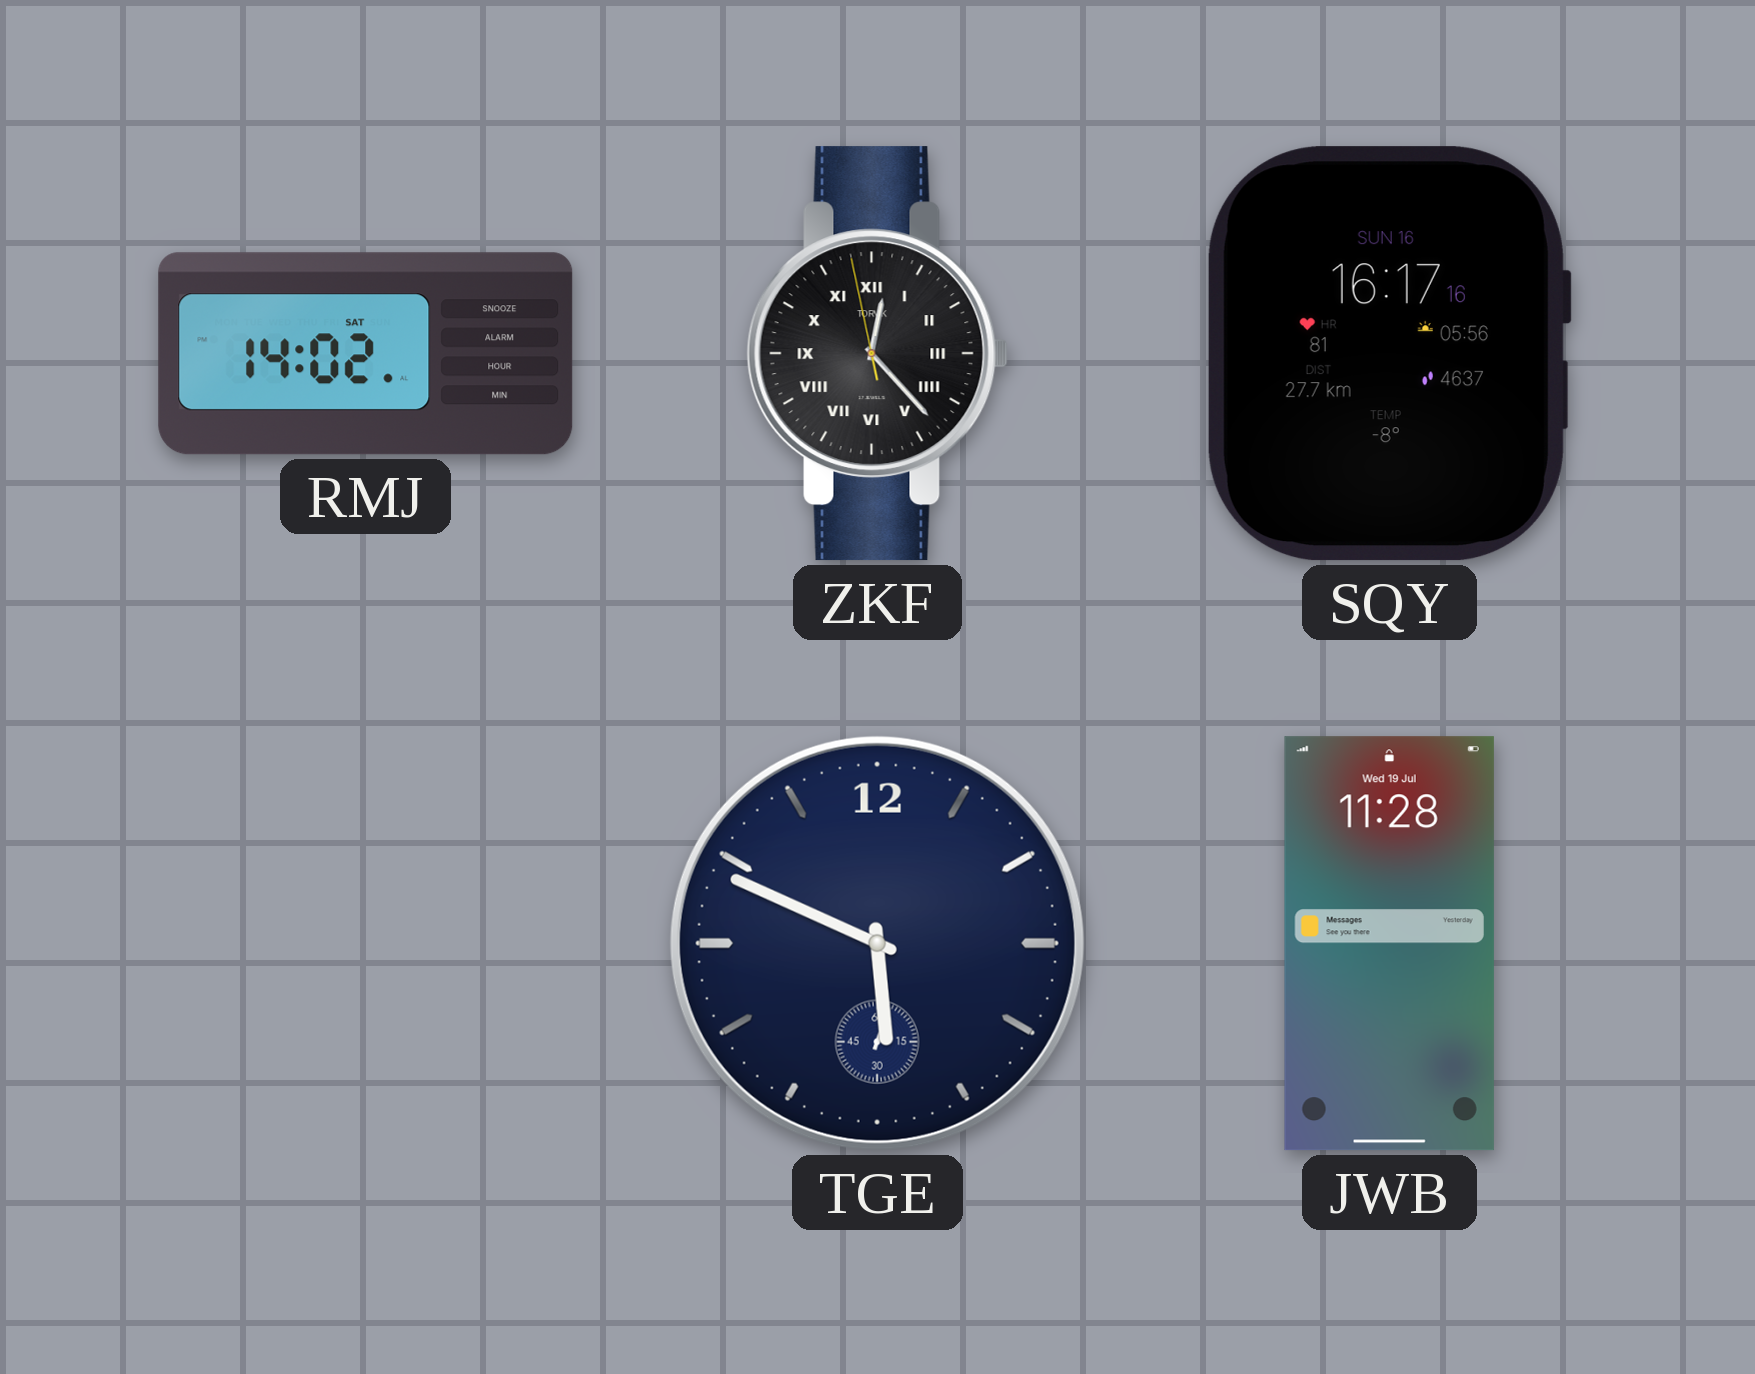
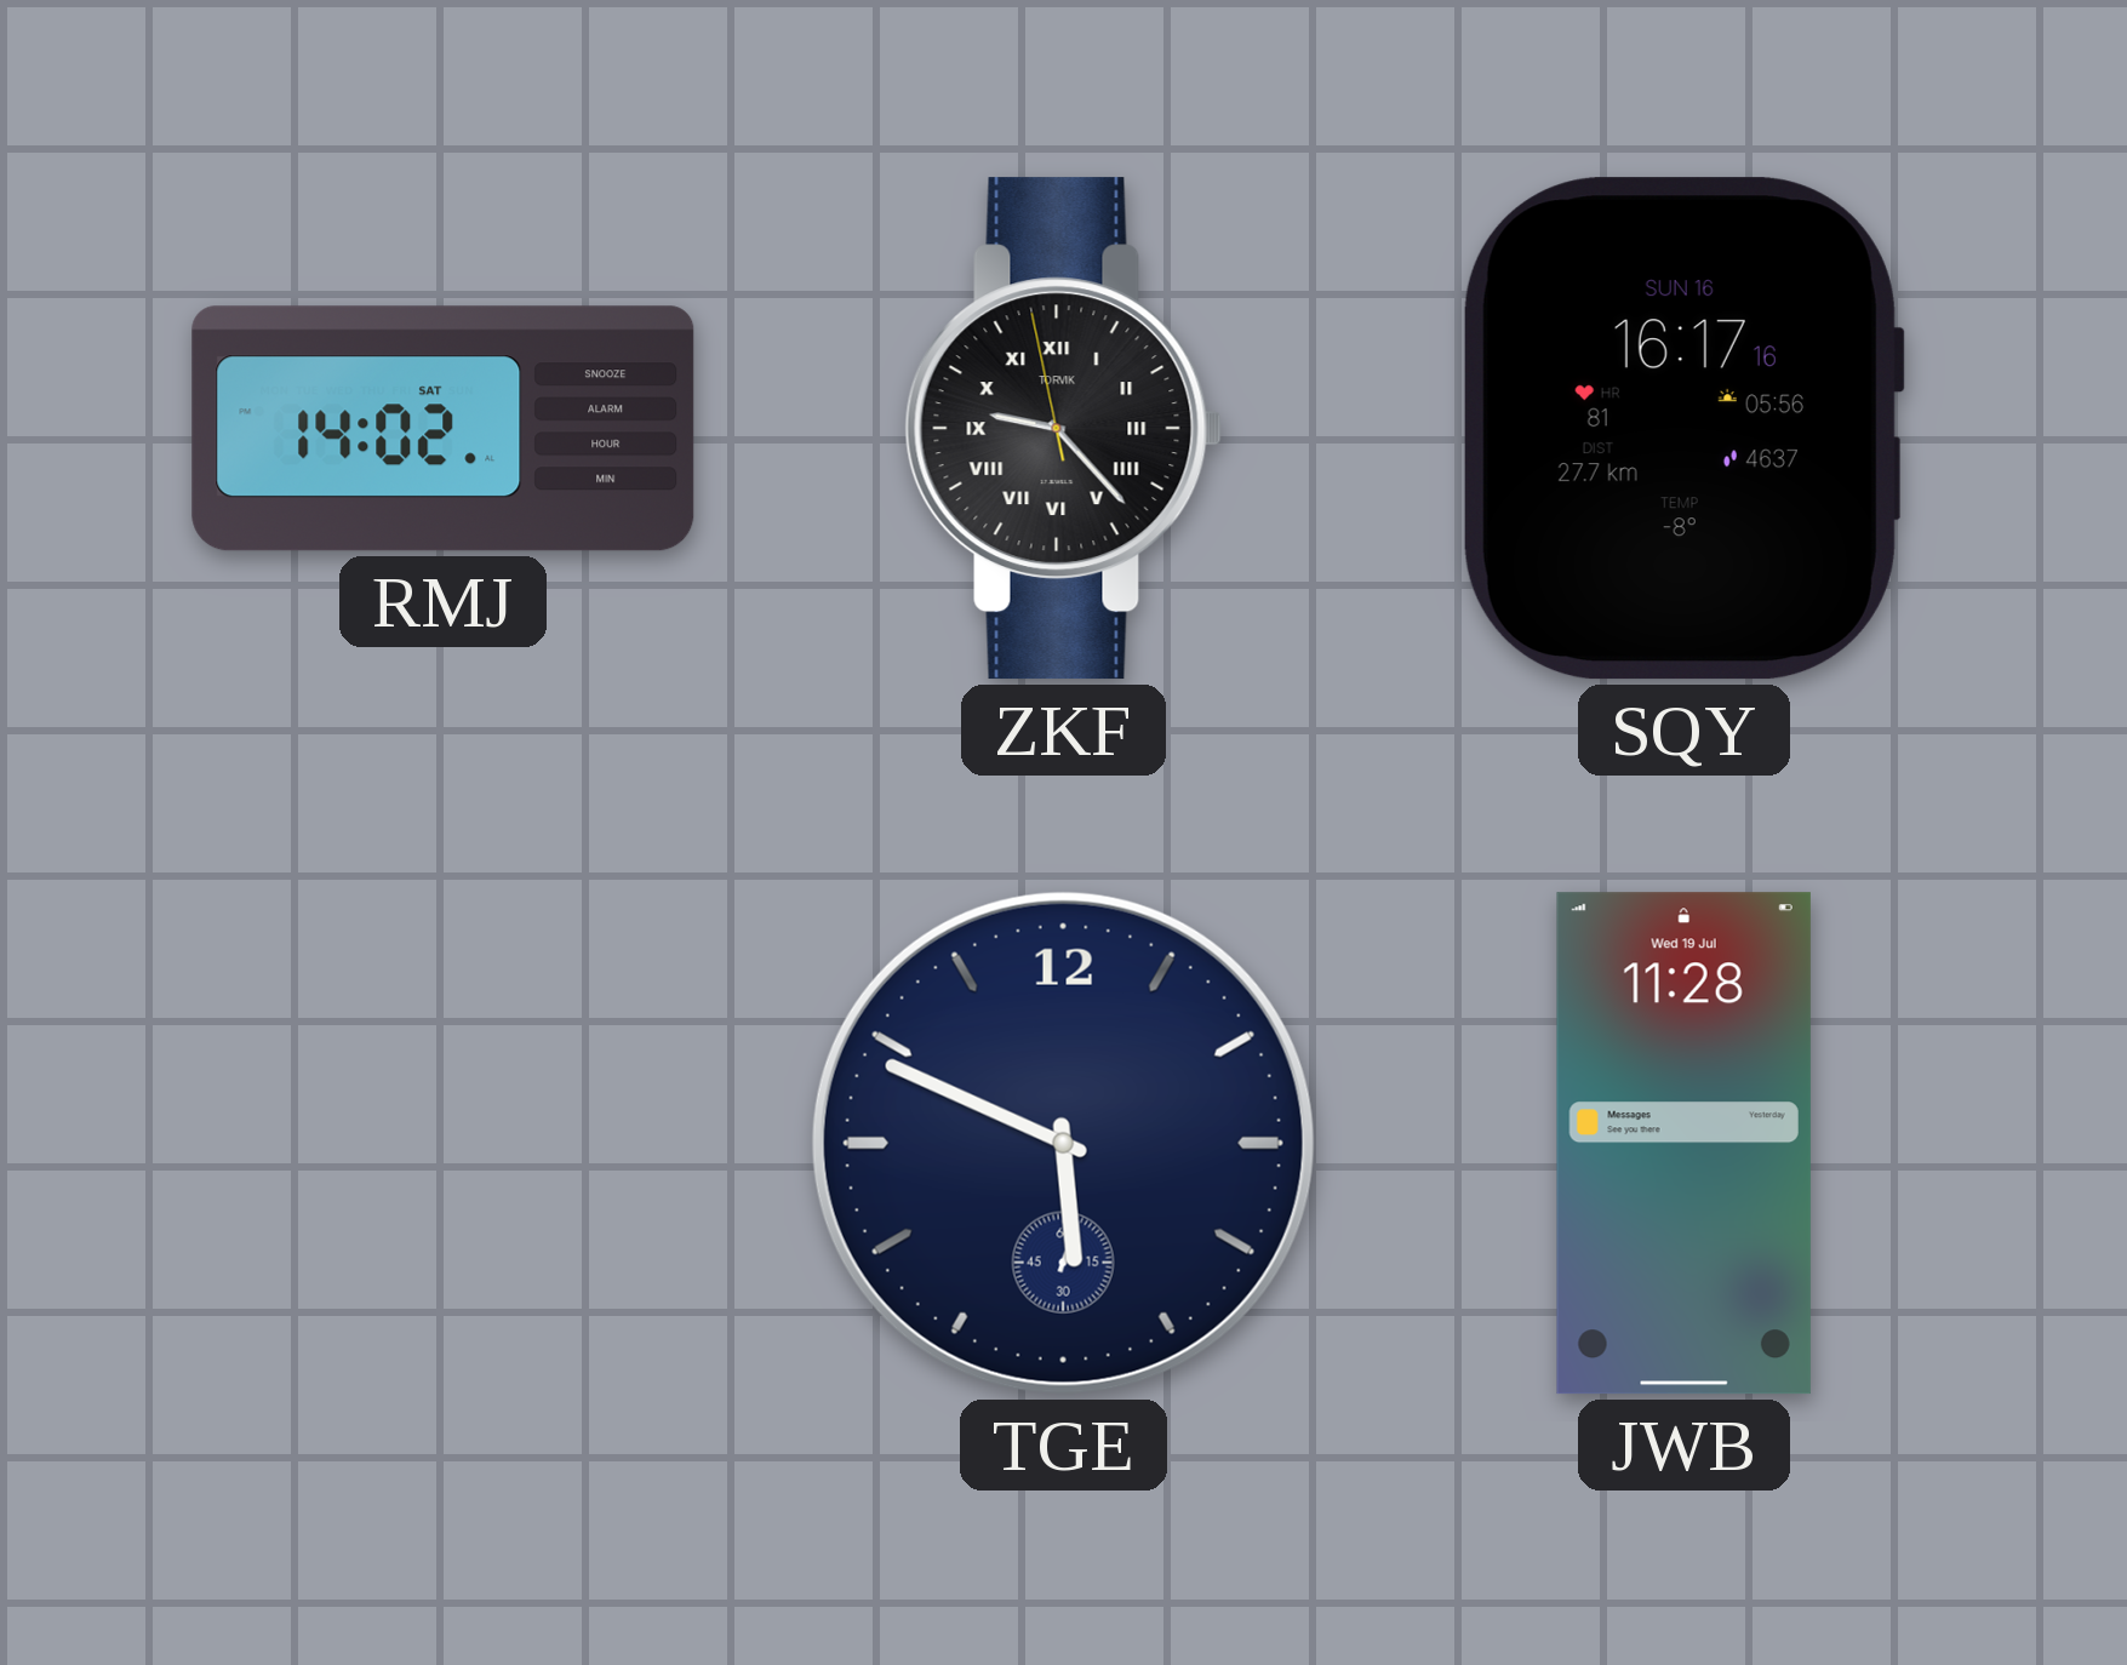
ZKF: 12:22 -> 9:22 (1063, 429)
